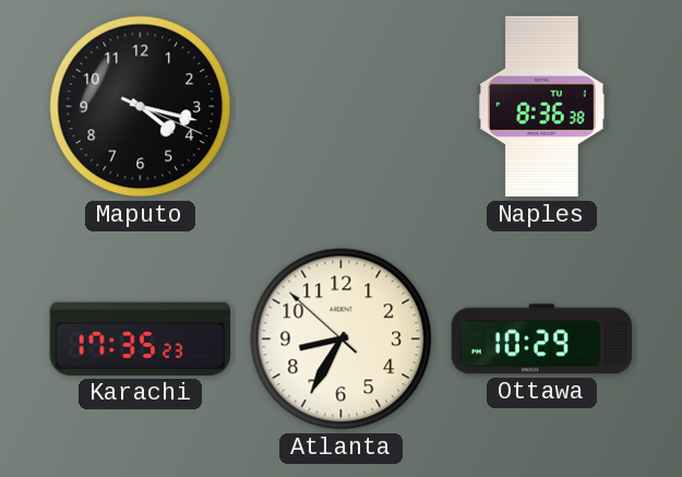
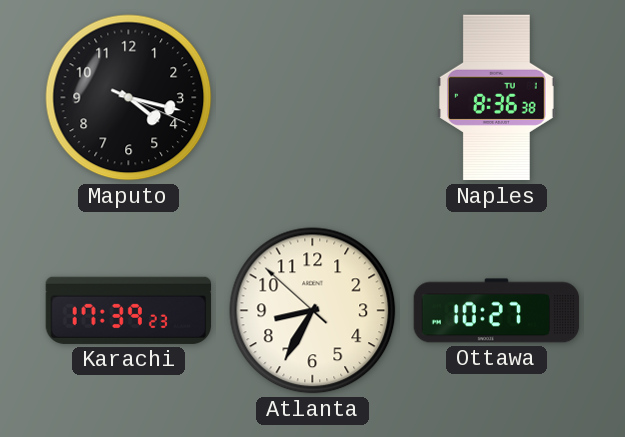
Karachi: 17:35 -> 17:39 (129, 310)
Ottawa: 10:29 -> 10:27 (497, 311)
